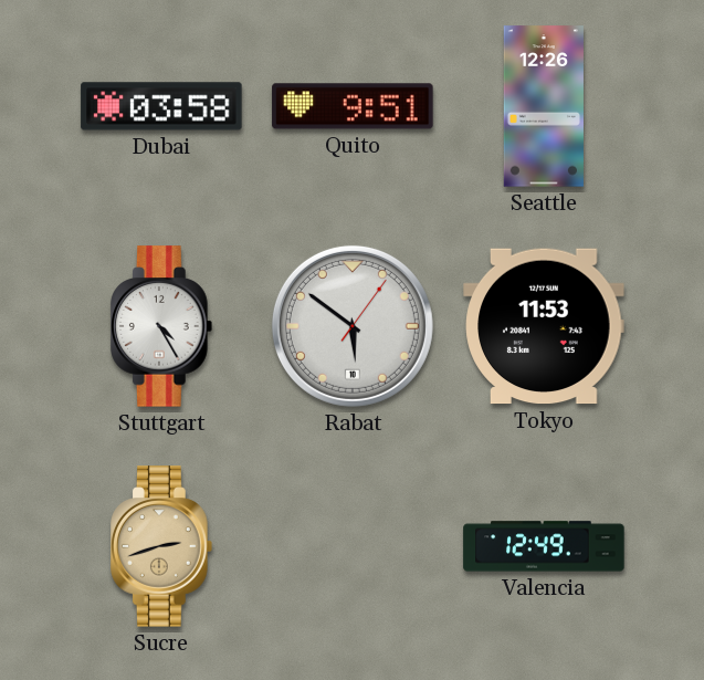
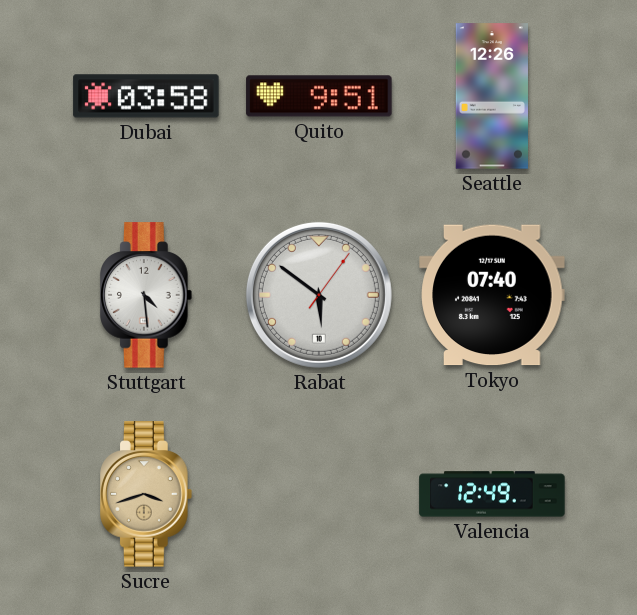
Stuttgart: 4:25 -> 4:29 (147, 295)
Tokyo: 11:53 -> 07:40 (492, 295)
Sucre: 2:42 -> 3:42 (147, 494)
